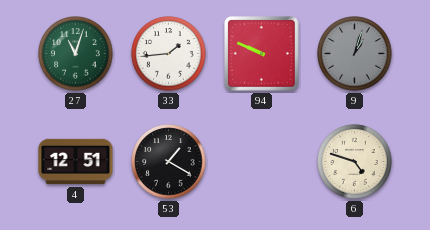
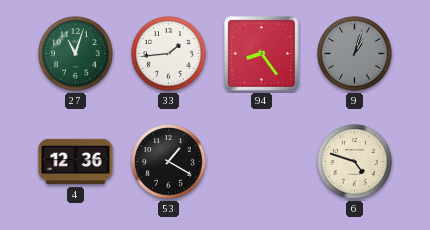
94: 9:49 -> 8:24 (262, 54)
4: 12:51 -> 12:36 (76, 162)
